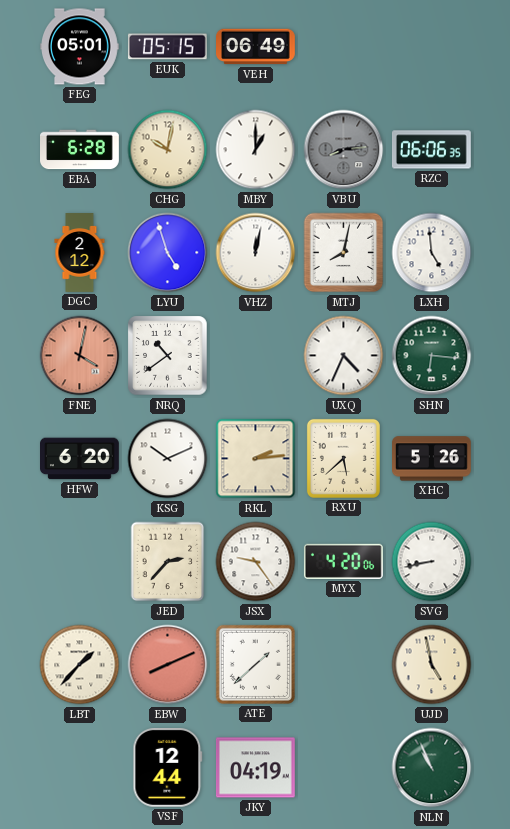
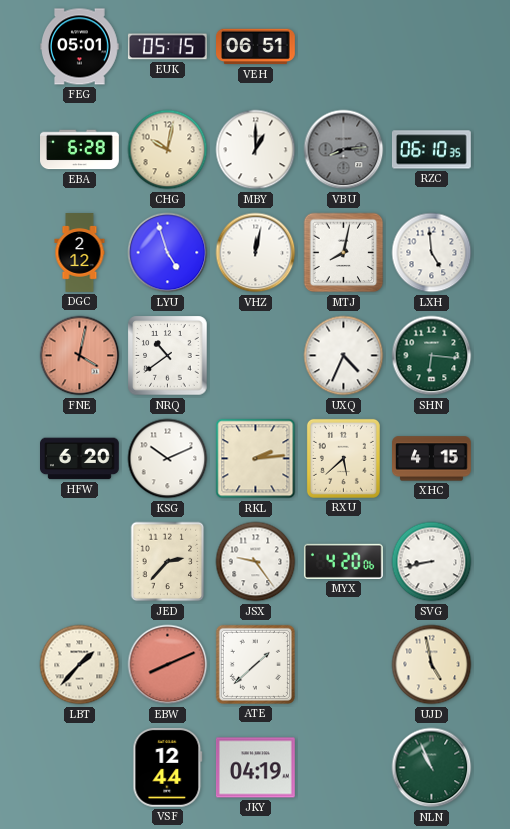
VEH: 06:49 -> 06:51 (256, 47)
RZC: 06:06 -> 06:10 (431, 150)
XHC: 5:26 -> 4:15 (432, 459)
